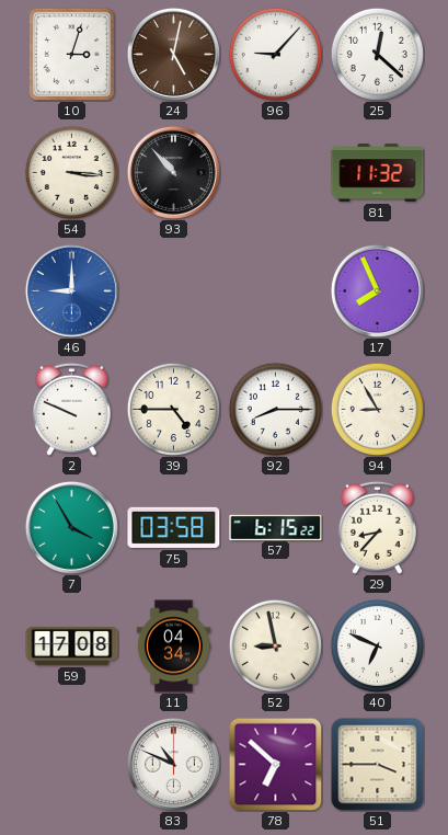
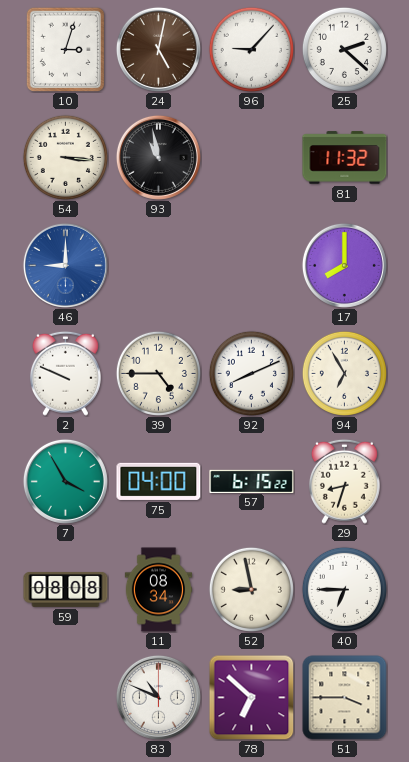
25: 12:22 -> 2:22 (344, 49)
93: 10:53 -> 10:58 (158, 157)
17: 7:56 -> 8:00 (344, 265)
92: 8:15 -> 8:11 (251, 373)
94: 8:55 -> 6:55 (344, 373)
75: 03:58 -> 04:00 (159, 481)
29: 8:37 -> 8:33 (344, 481)
59: 17:08 -> 08:08 (66, 589)
11: 04:34 -> 08:34 (158, 590)
40: 6:49 -> 6:45 (344, 589)
